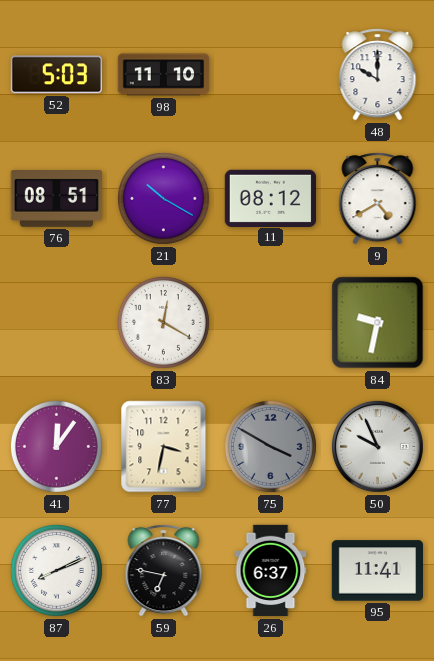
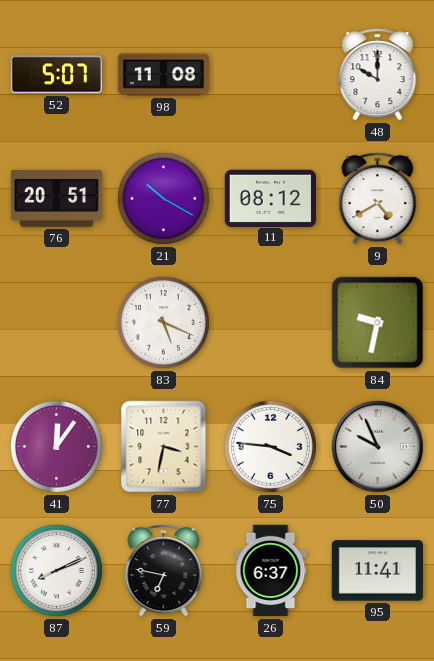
52: 5:03 -> 5:07 (56, 75)
98: 11:10 -> 11:08 (164, 75)
76: 08:51 -> 20:51 (56, 199)
83: 12:20 -> 5:19 (163, 322)
75: 3:50 -> 3:46 (270, 446)
75 dial: grey -> white (270, 446)
